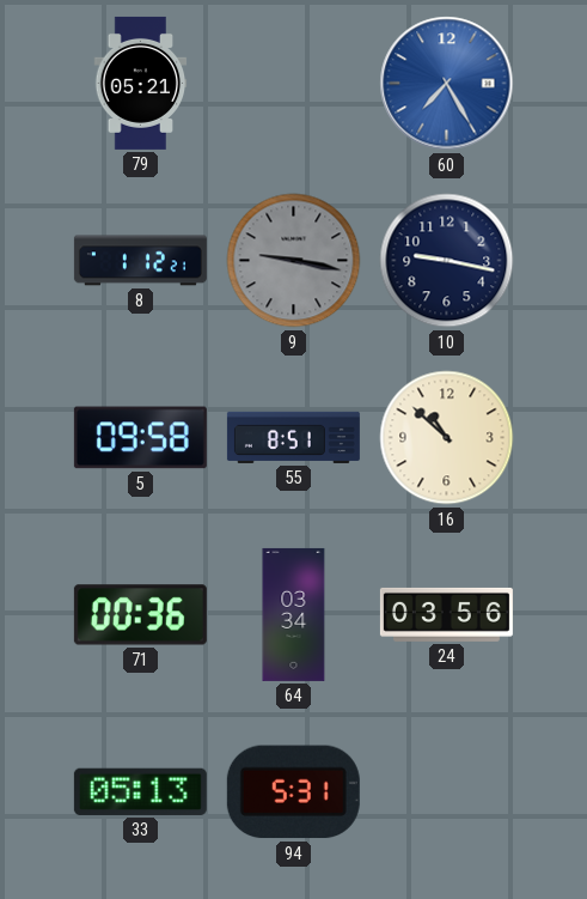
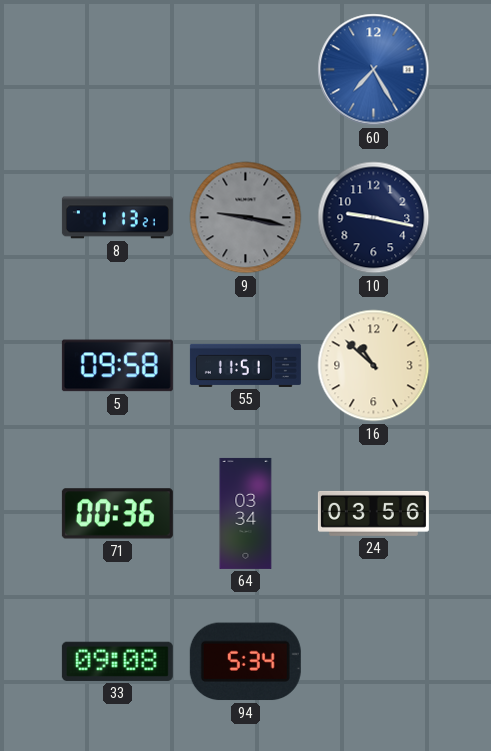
79: 05:21 -> none (141, 83)
8: 1:12 -> 1:13 (117, 218)
55: 8:51 -> 11:51 (245, 365)
33: 05:13 -> 09:08 (117, 661)
94: 5:31 -> 5:34 (245, 662)
